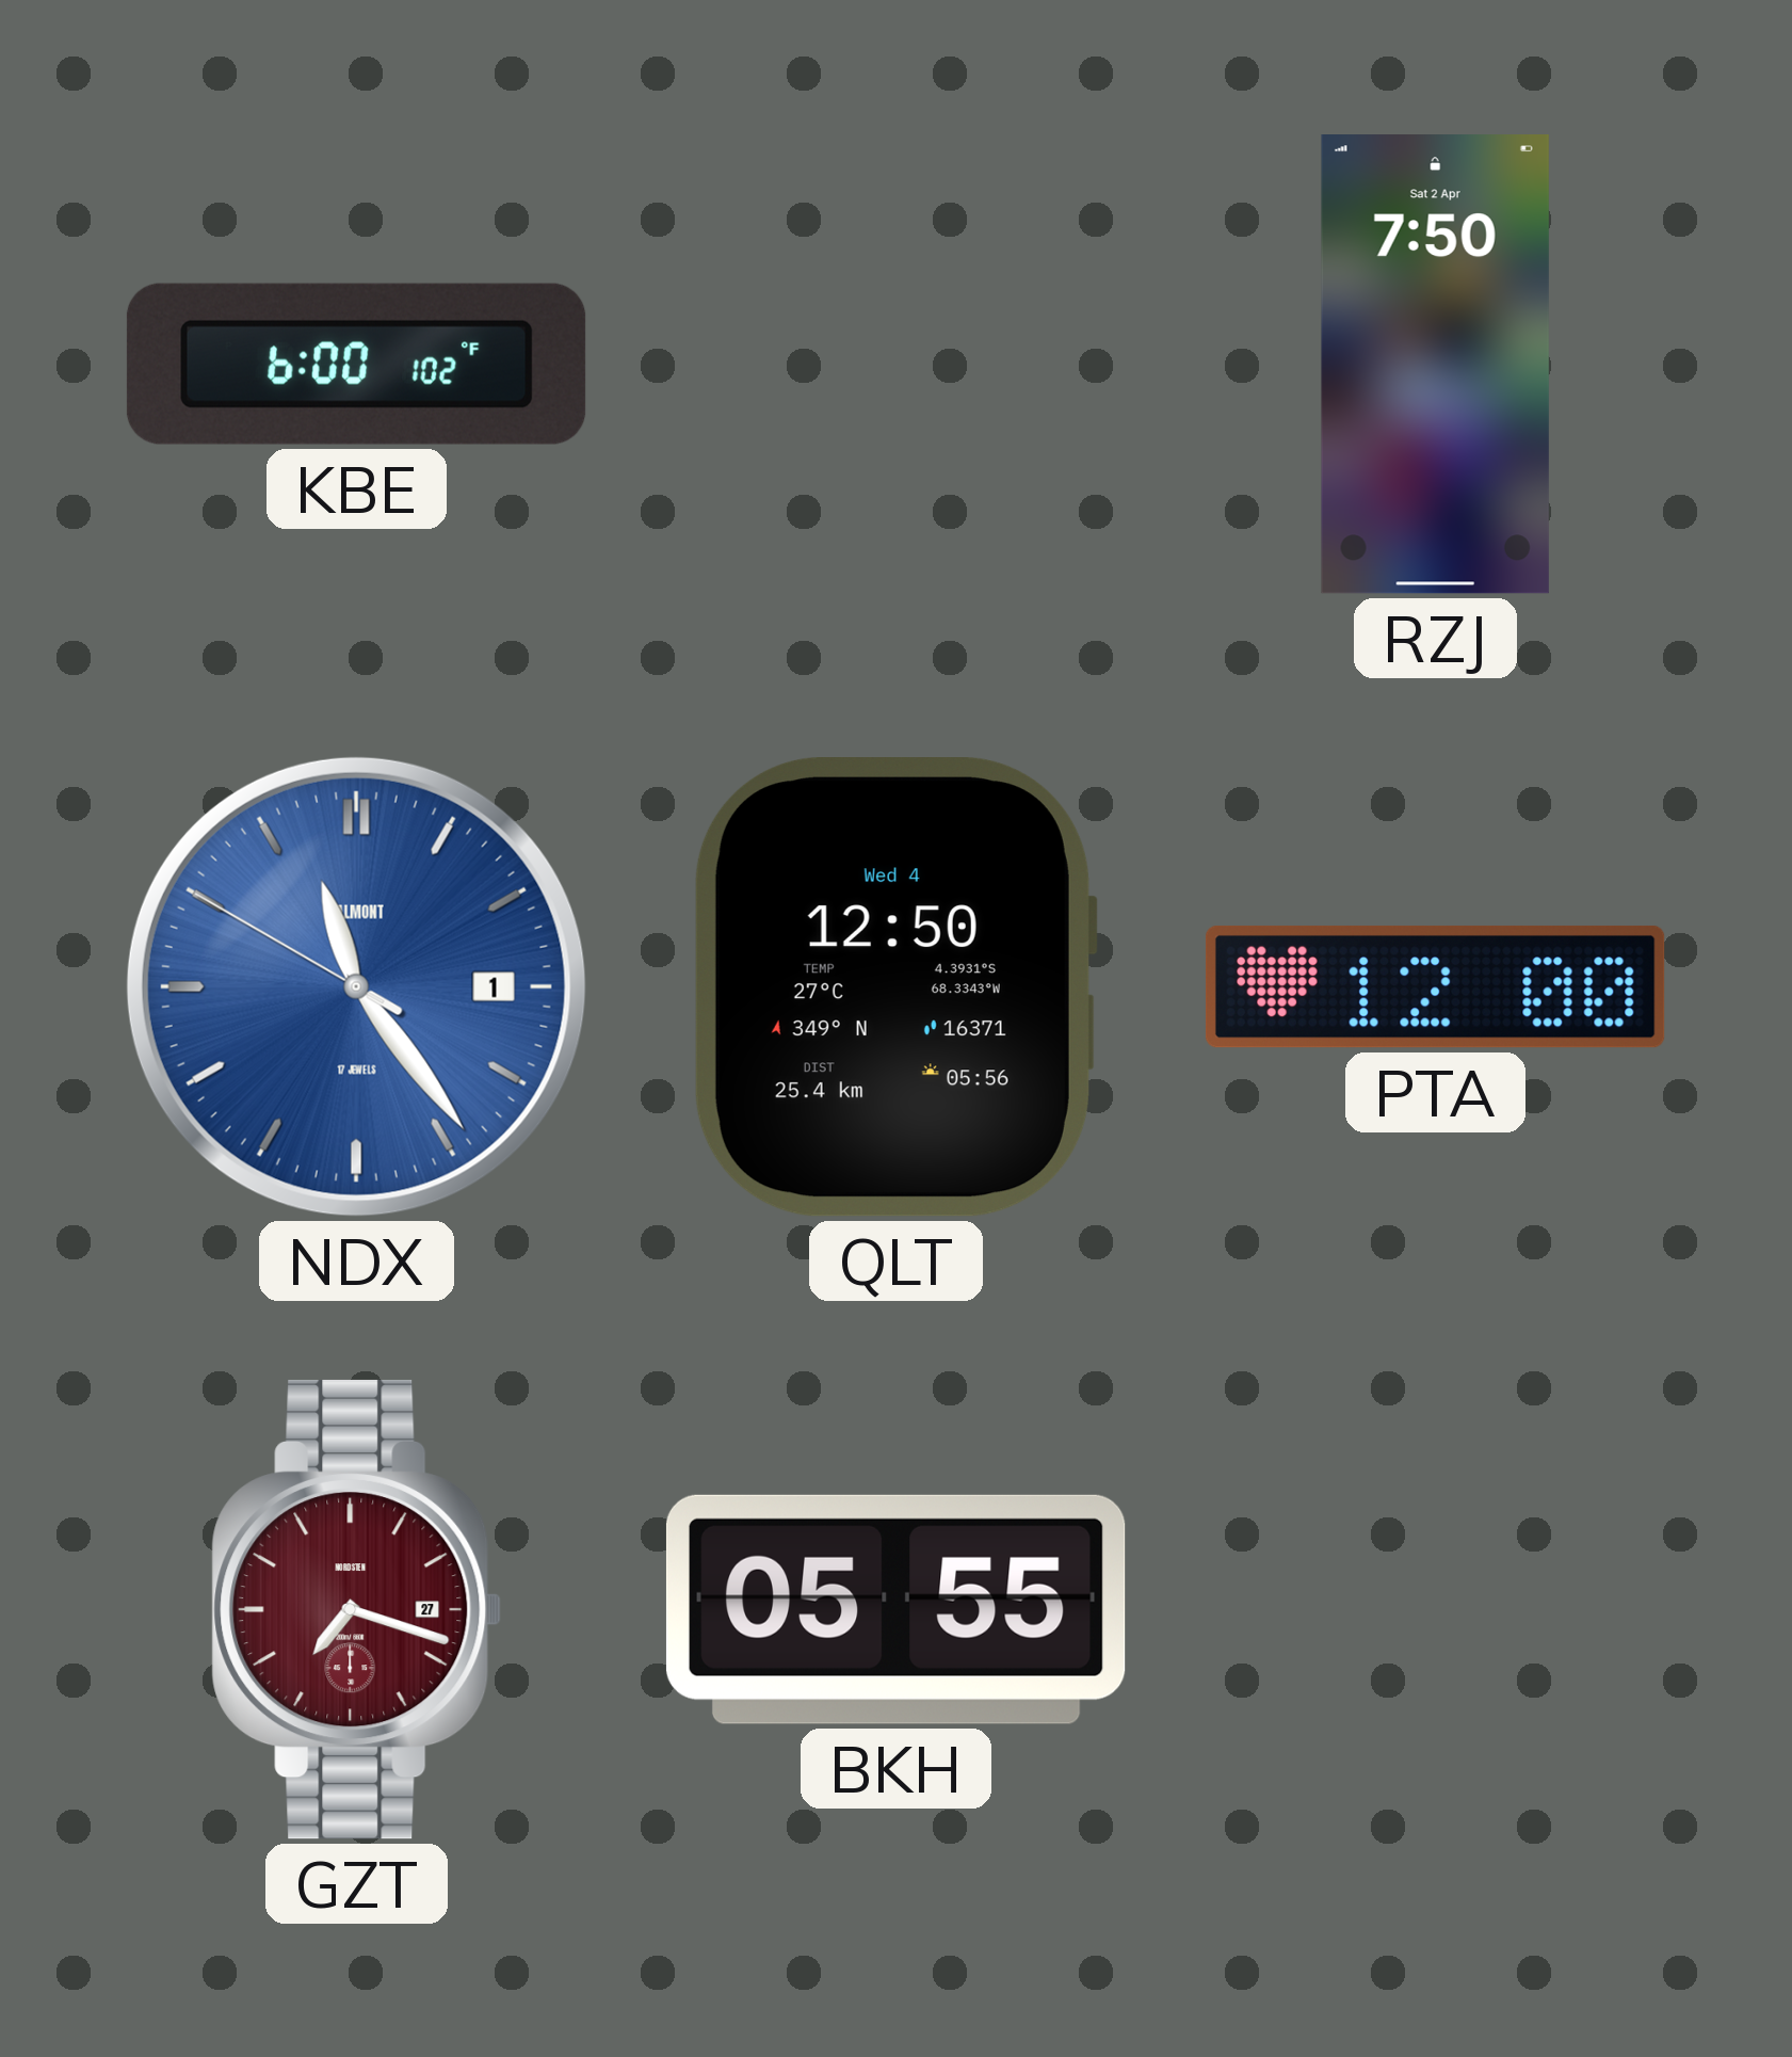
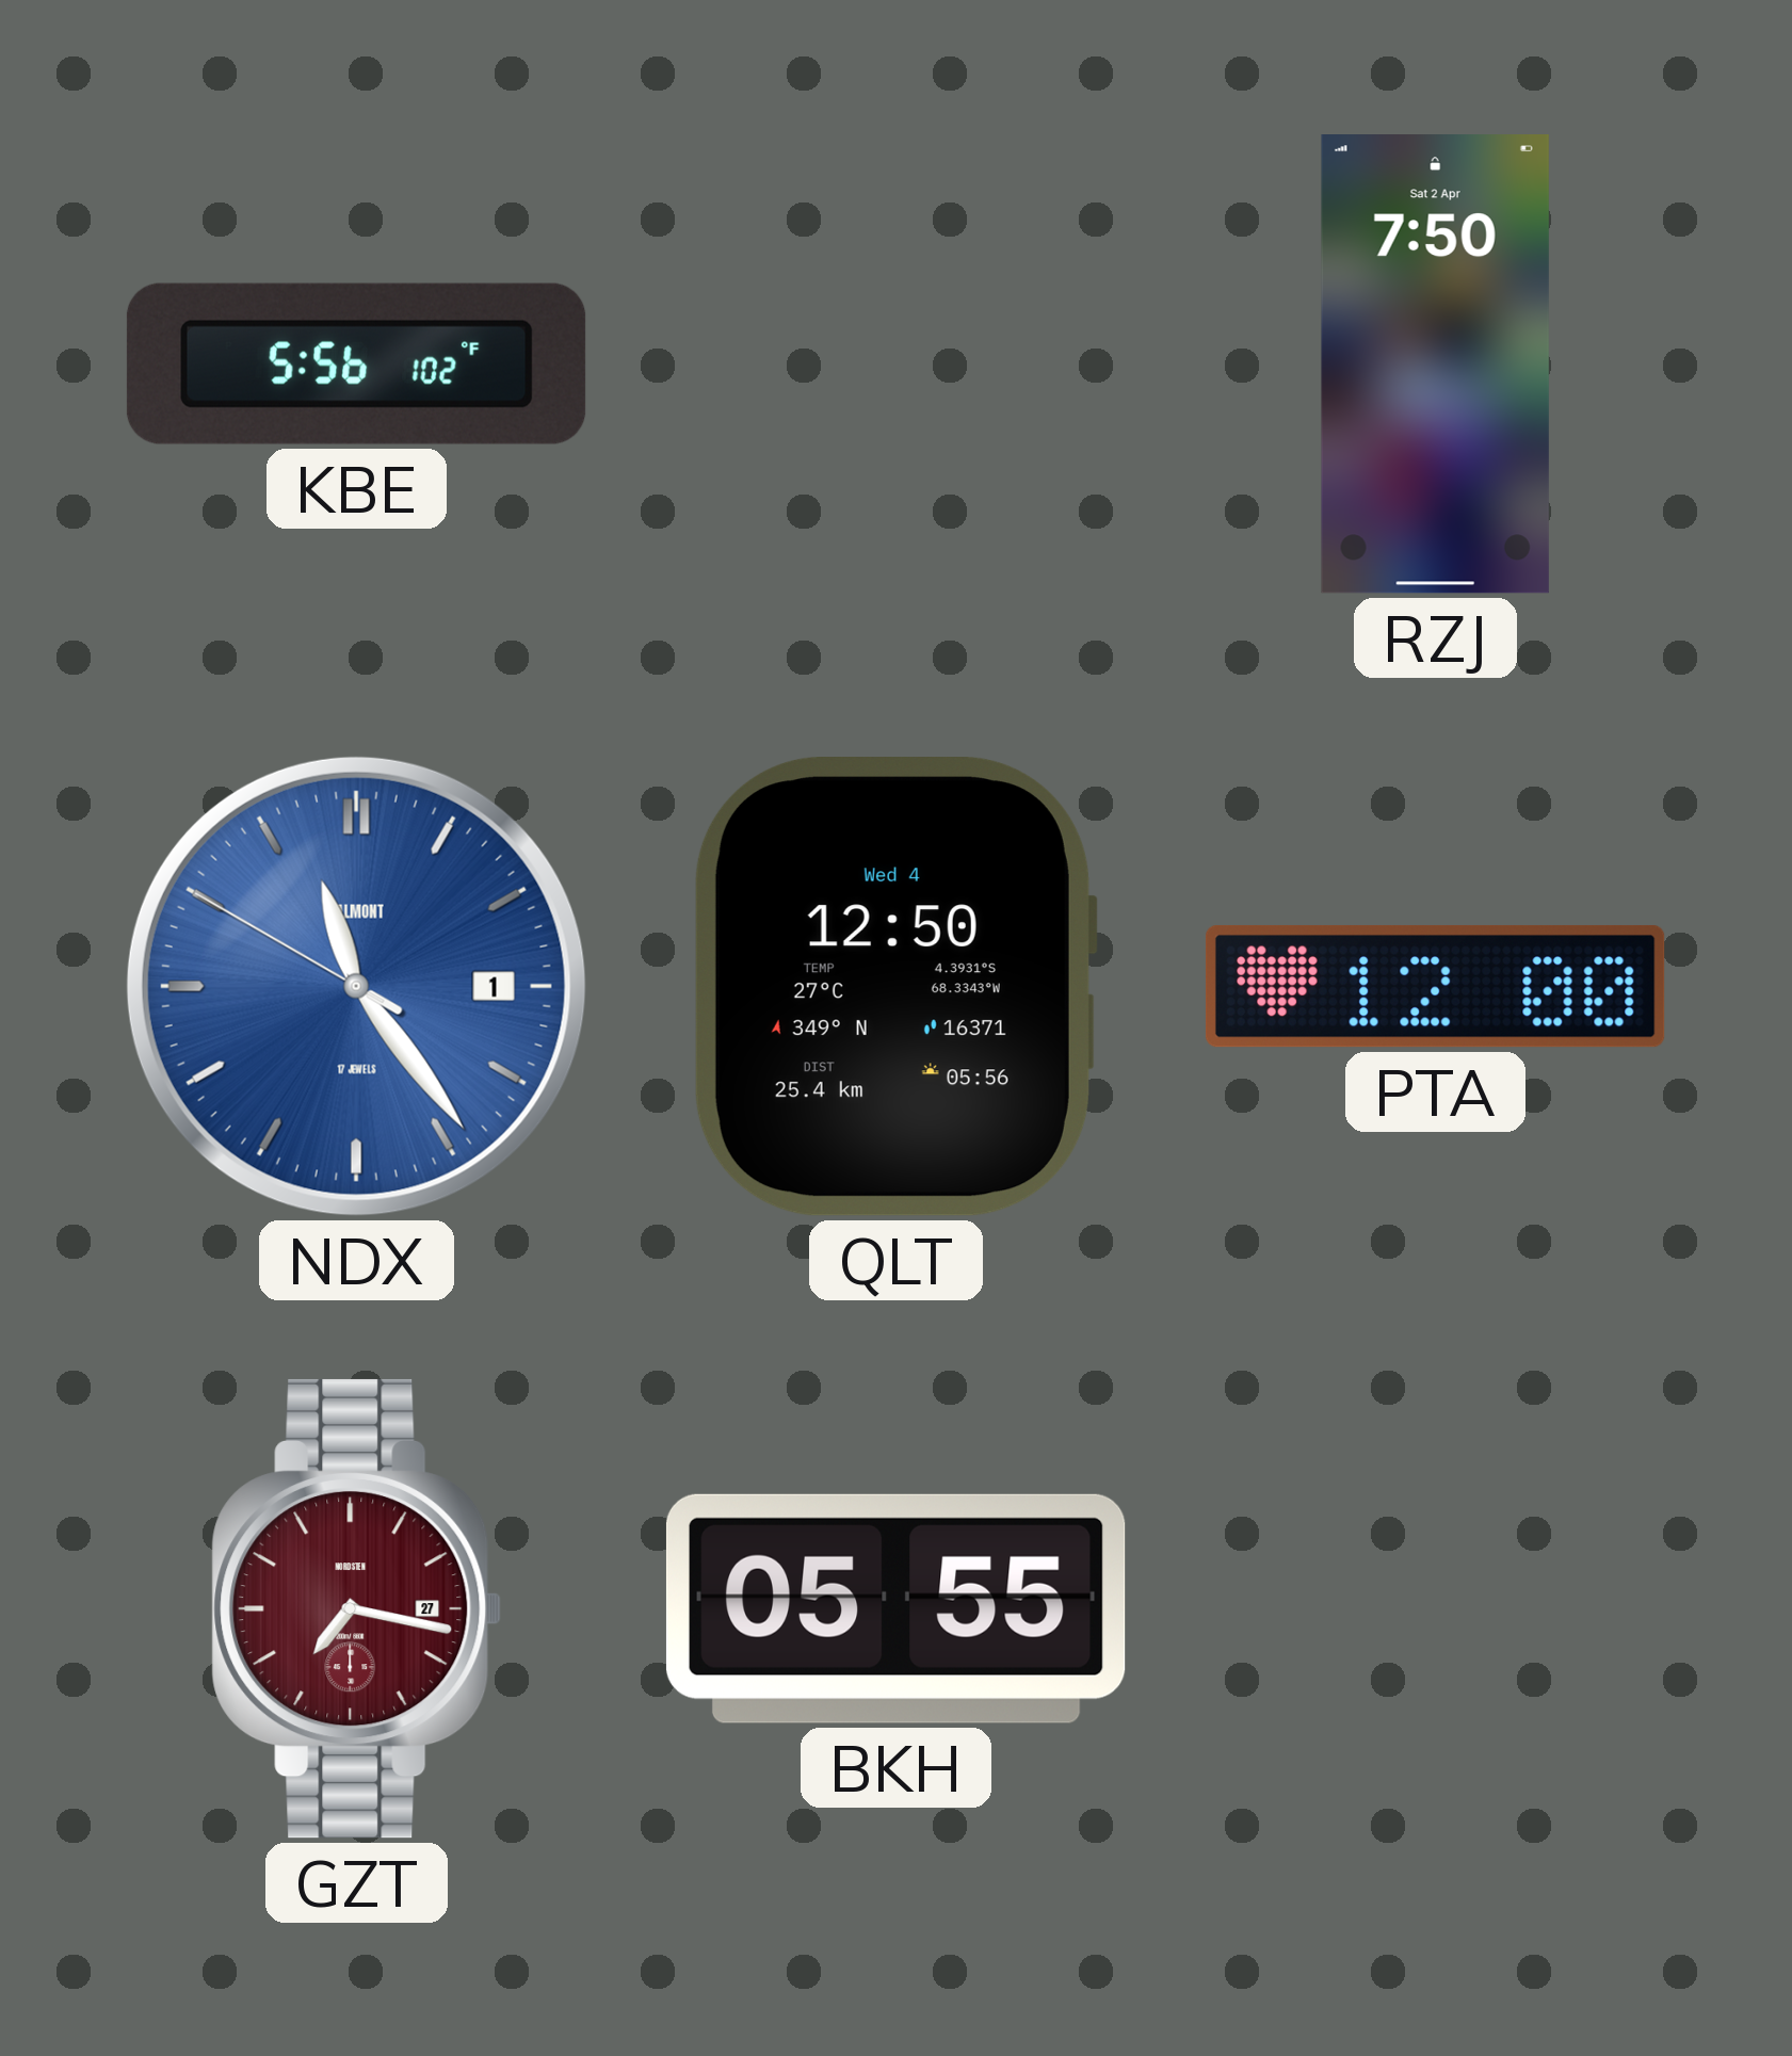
KBE: 6:00 -> 5:56 (356, 363)
GZT: 7:18 -> 7:17 (357, 1608)
